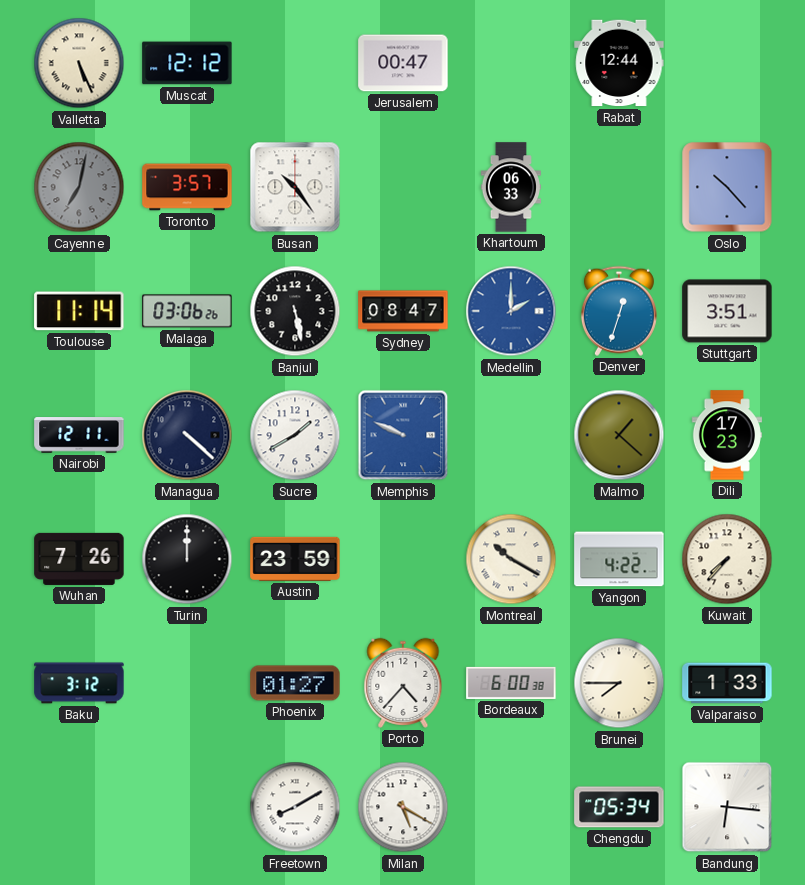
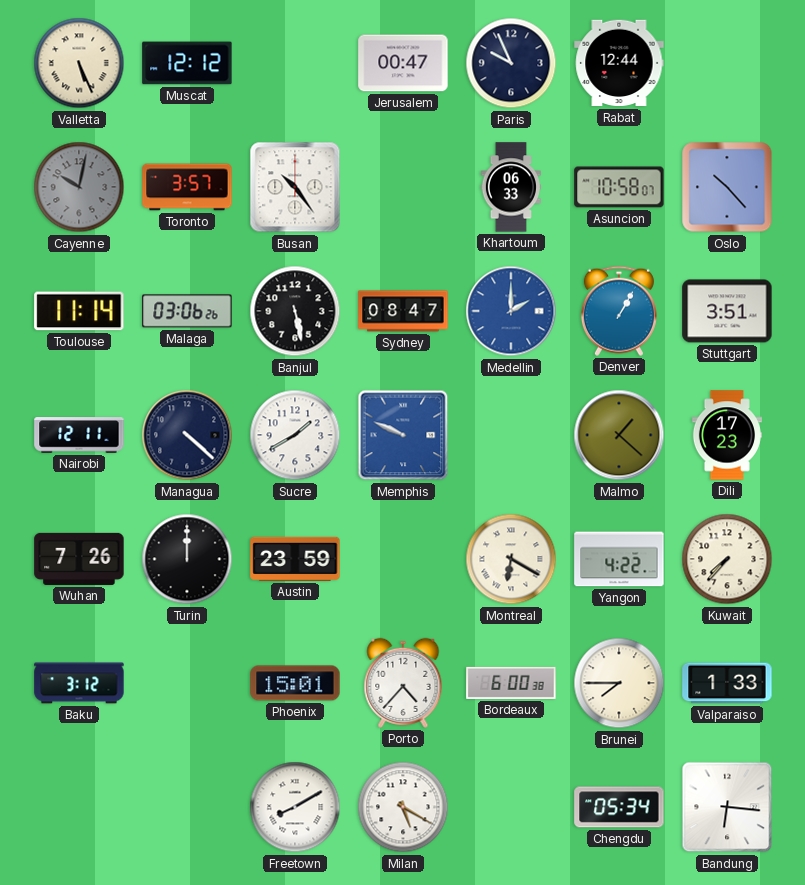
Paris: none -> 9:56 (511, 63)
Cayenne: 7:02 -> 10:02 (79, 187)
Asuncion: none -> 10:58 (619, 187)
Denver: 12:33 -> 1:05 (619, 311)
Montreal: 10:20 -> 6:20 (511, 559)
Phoenix: 01:27 -> 15:01 (295, 683)
